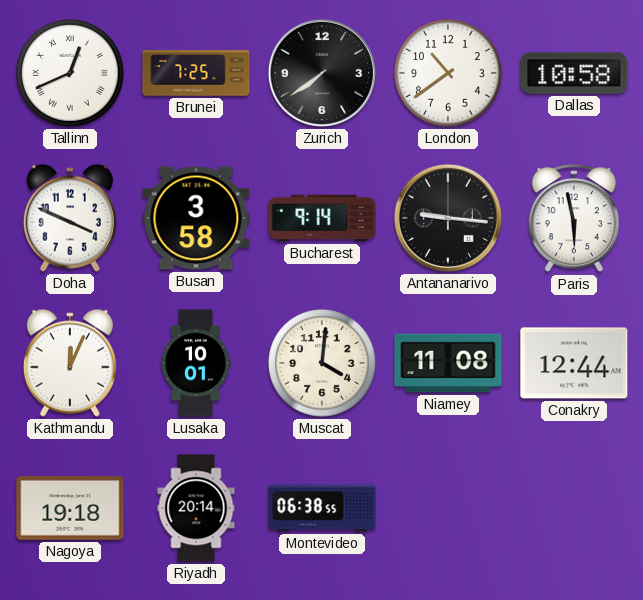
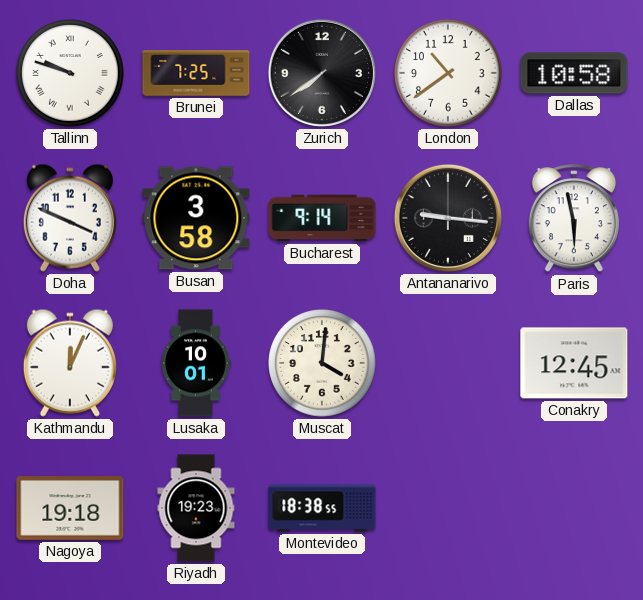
Tallinn: 12:41 -> 9:48 (70, 73)
Niamey: 11:08 -> none (448, 363)
Conakry: 12:44 -> 12:45 (574, 363)
Riyadh: 20:14 -> 19:23 (196, 508)
Montevideo: 06:38 -> 18:38 (322, 508)
